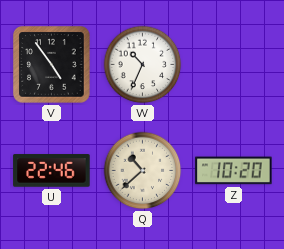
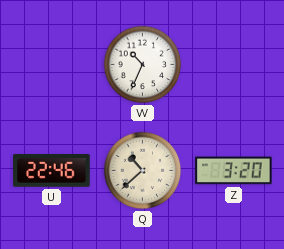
V: 4:54 -> none (52, 65)
Z: 10:20 -> 3:20 (234, 171)
